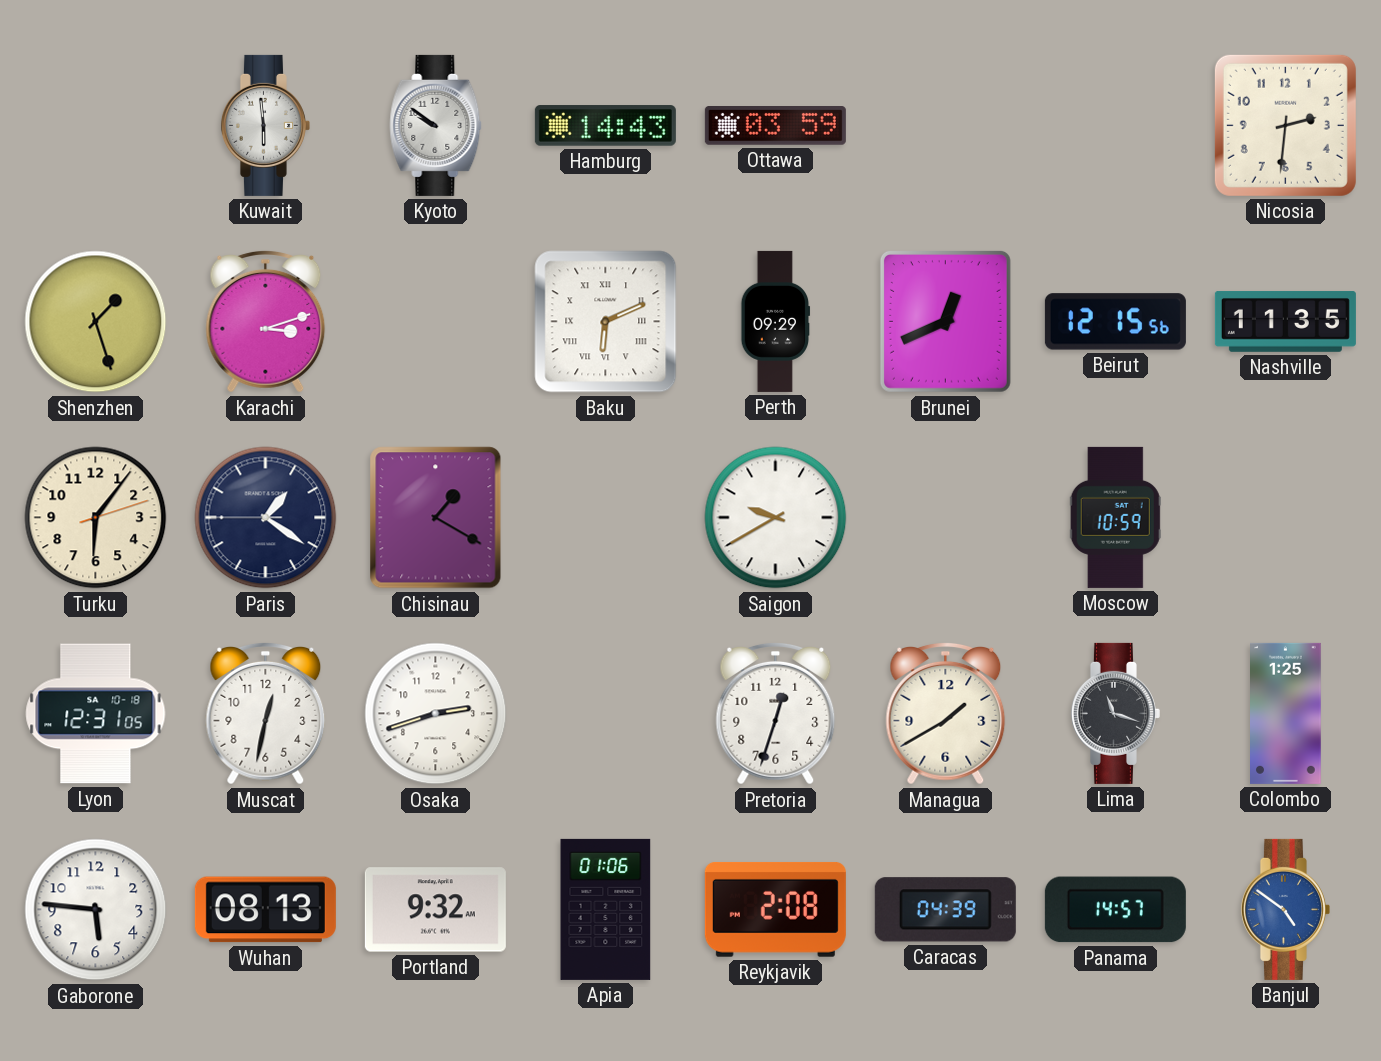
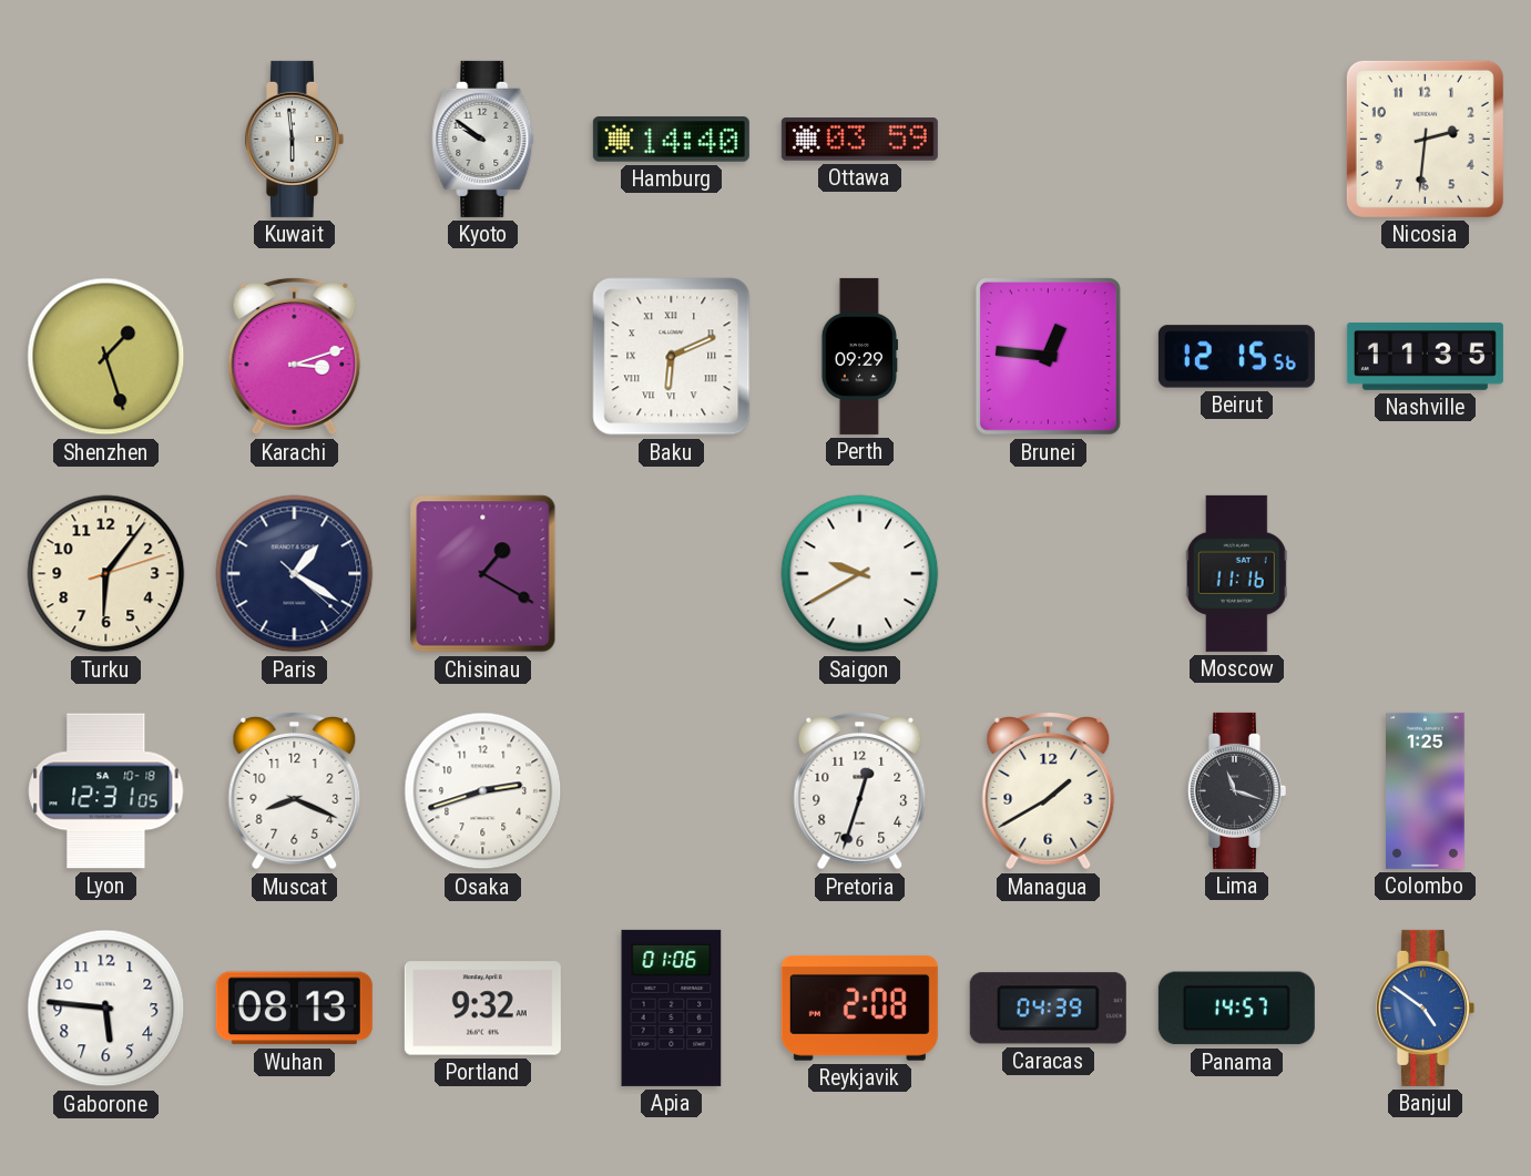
Hamburg: 14:43 -> 14:40 (671, 140)
Brunei: 12:41 -> 12:46 (1048, 356)
Paris: 1:20:45 -> 1:20:22 (295, 574)
Moscow: 10:59 -> 11:16 (1236, 573)
Muscat: 12:32 -> 8:19 (295, 790)
